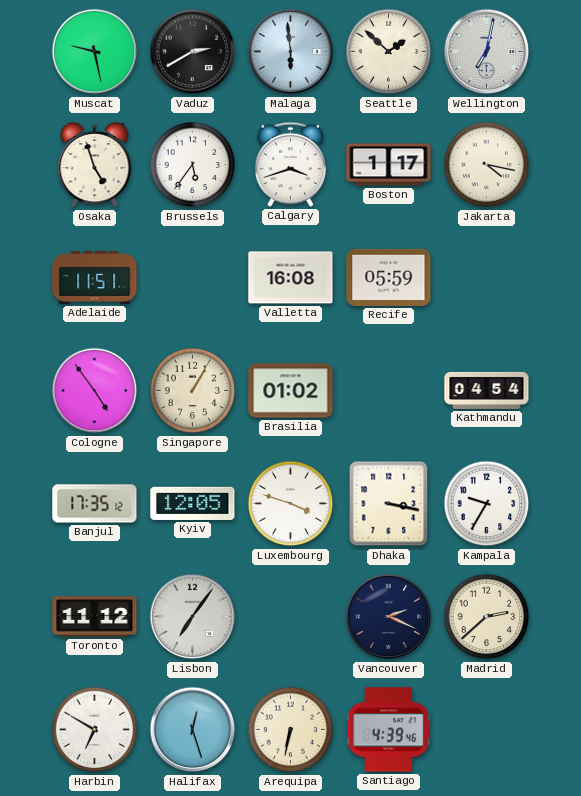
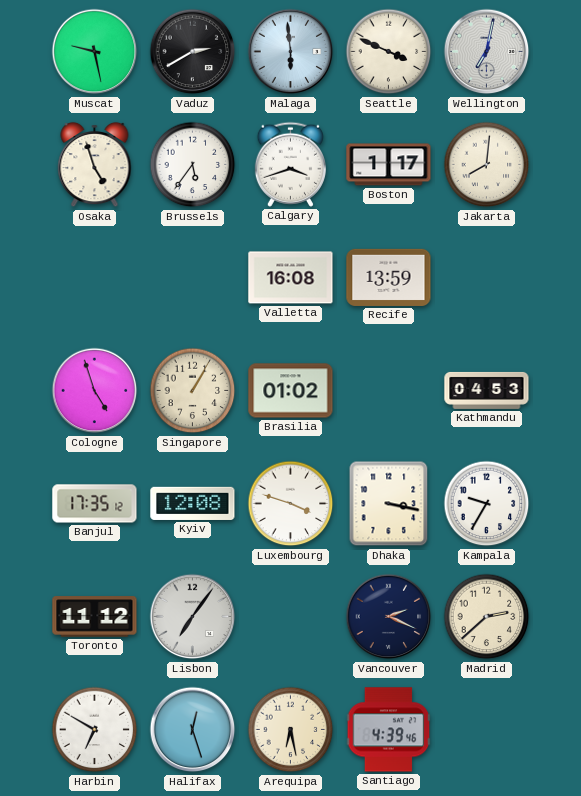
Seattle: 1:52 -> 3:49 (389, 52)
Jakarta: 4:17 -> 8:01 (487, 165)
Adelaide: 11:51 -> none (95, 277)
Recife: 05:59 -> 13:59 (389, 277)
Cologne: 4:54 -> 4:57 (95, 391)
Kathmandu: 04:54 -> 04:53 (487, 390)
Kyiv: 12:05 -> 12:08 (193, 503)
Arequipa: 6:32 -> 6:28 (291, 730)
